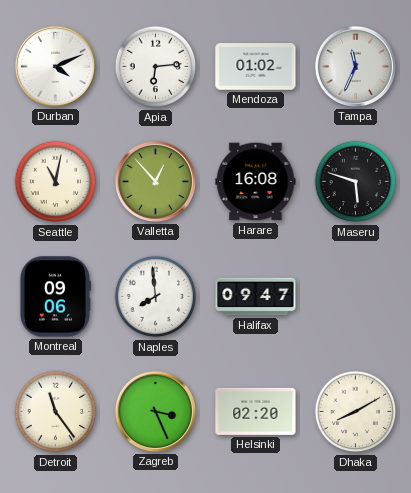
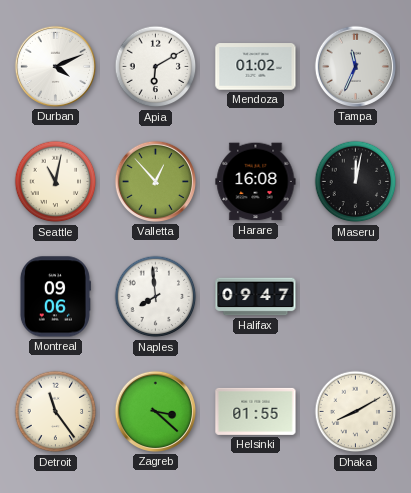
Apia: 6:14 -> 6:10 (156, 67)
Maseru: 5:48 -> 12:02 (356, 182)
Zagreb: 3:26 -> 3:22 (155, 411)
Helsinki: 02:20 -> 01:55 (256, 411)
